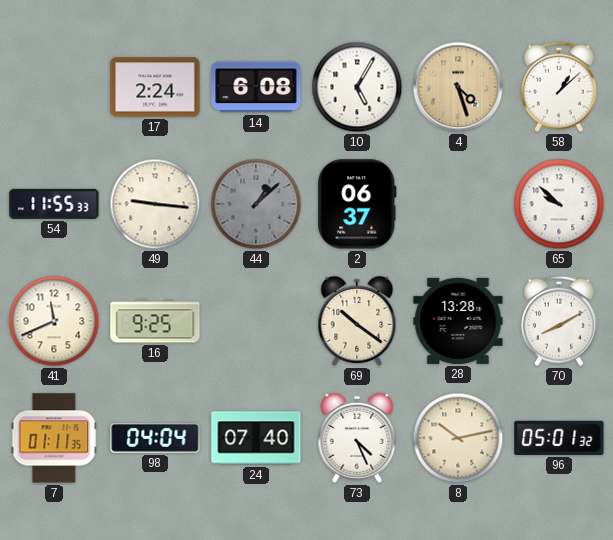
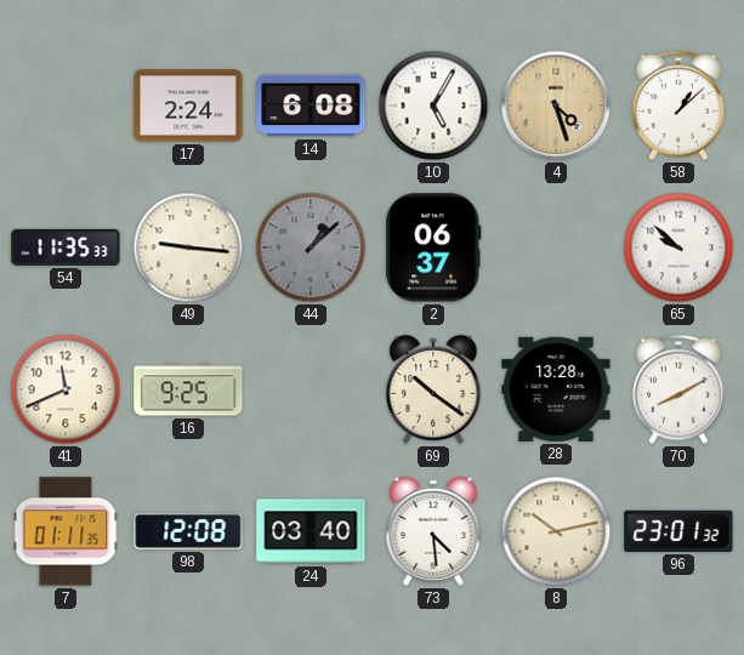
54: 11:55 -> 11:35 (66, 247)
98: 04:04 -> 12:08 (188, 532)
24: 07:40 -> 03:40 (311, 531)
73: 4:26 -> 4:29 (433, 531)
96: 05:01 -> 23:01 (678, 531)
